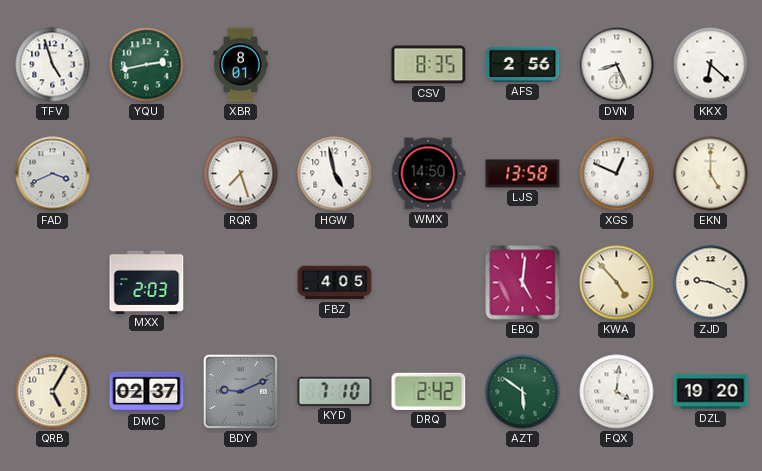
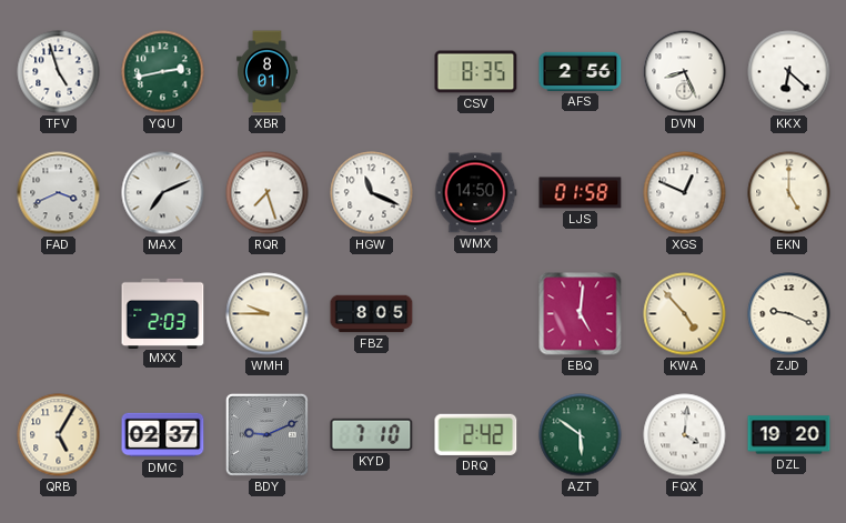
MAX: none -> 7:11 (163, 193)
HGW: 4:58 -> 11:19 (372, 193)
LJS: 13:58 -> 01:58 (581, 193)
WMH: none -> 9:45 (268, 314)
FBZ: 4:05 -> 8:05 (372, 314)
